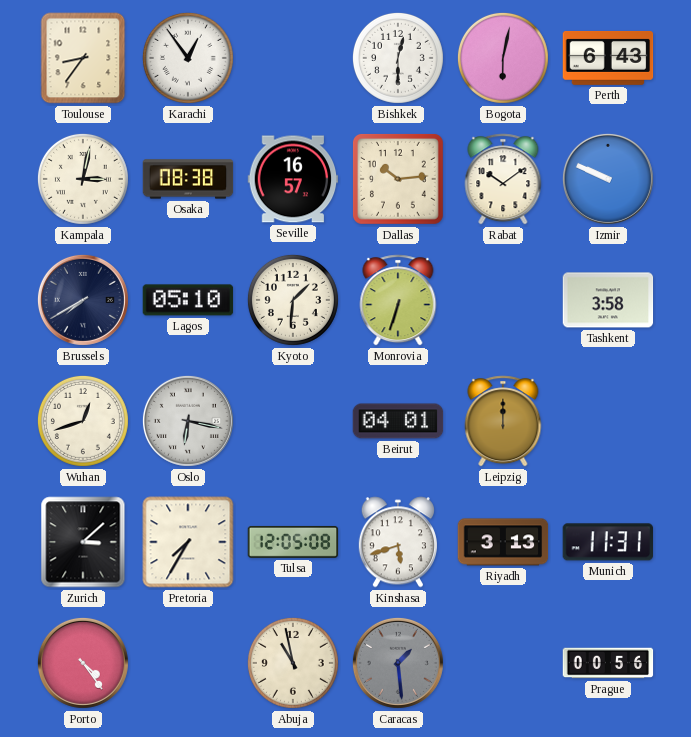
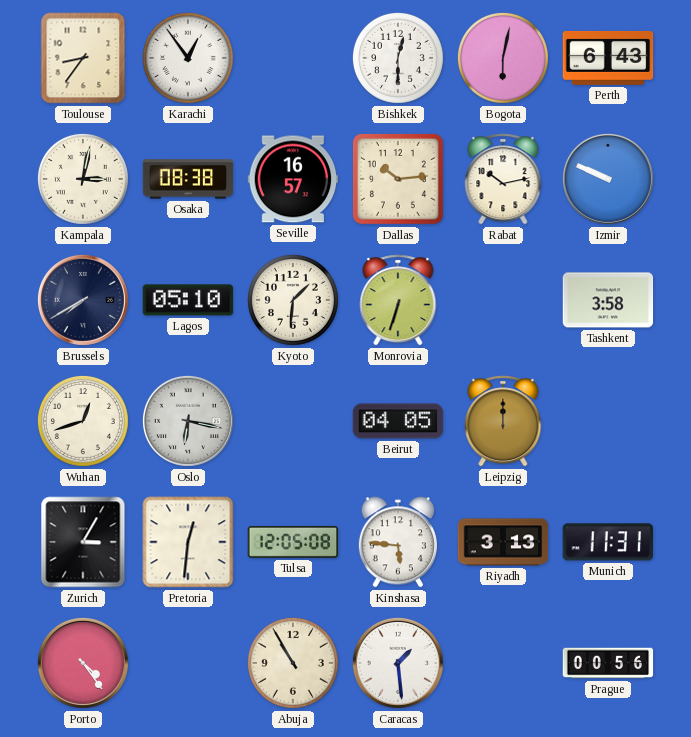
Rabat: 10:09 -> 10:13 (503, 179)
Beirut: 04:01 -> 04:05 (398, 421)
Zurich: 3:08 -> 3:05 (83, 542)
Pretoria: 7:35 -> 12:31 (188, 542)
Kinshasa: 5:42 -> 5:46 (398, 542)
Abuja: 10:58 -> 10:55 (293, 663)
Caracas dial: grey -> white (398, 663)
